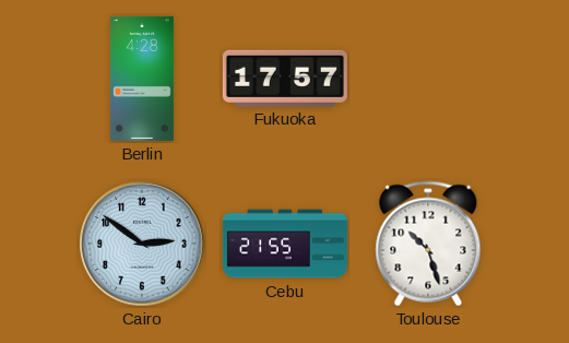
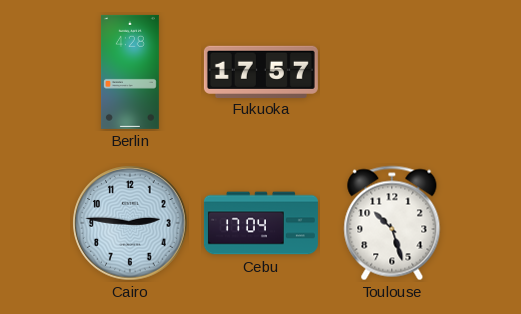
Cairo: 2:51 -> 2:46 (130, 223)
Cebu: 21:55 -> 17:04 (261, 223)
